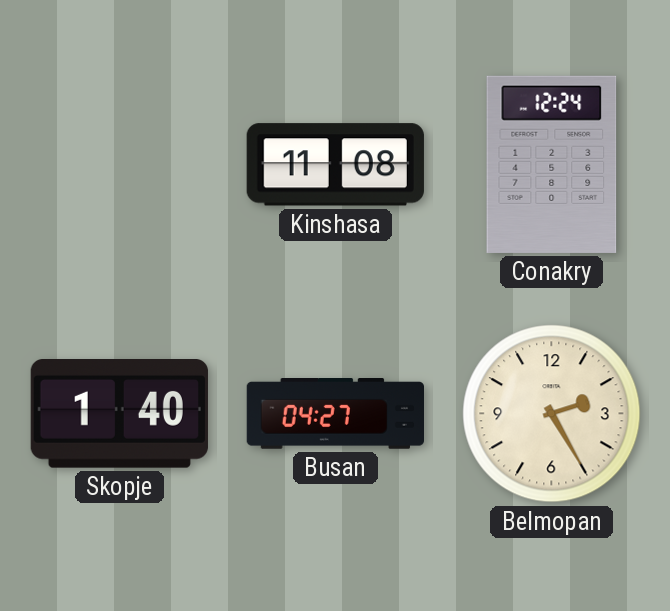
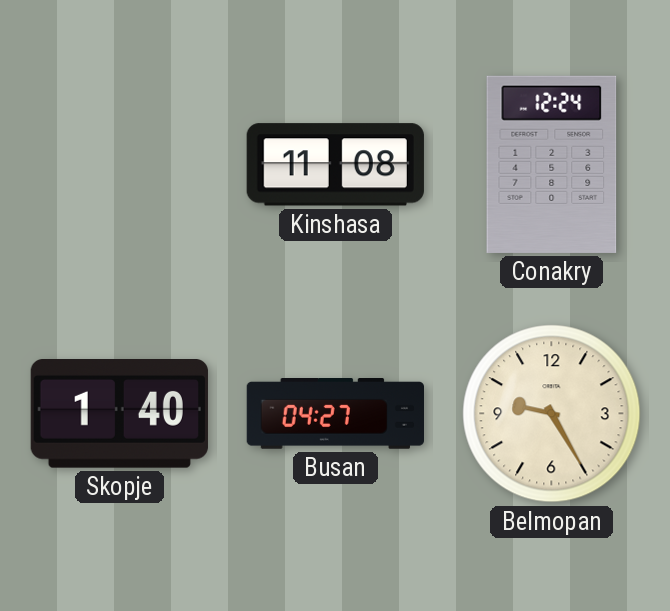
Belmopan: 2:25 -> 9:25 (552, 414)
